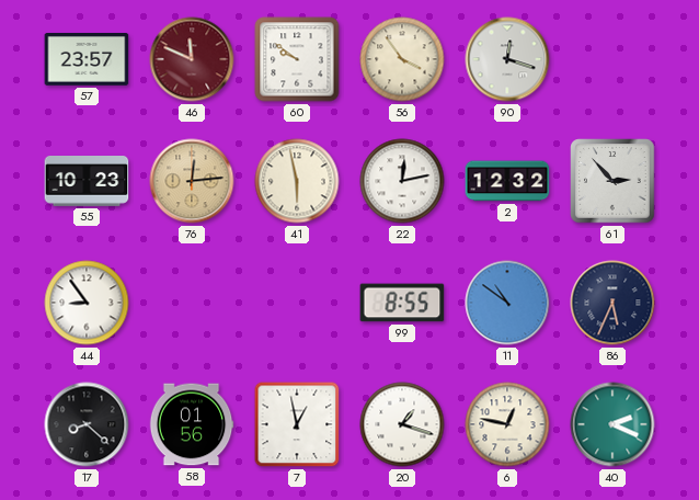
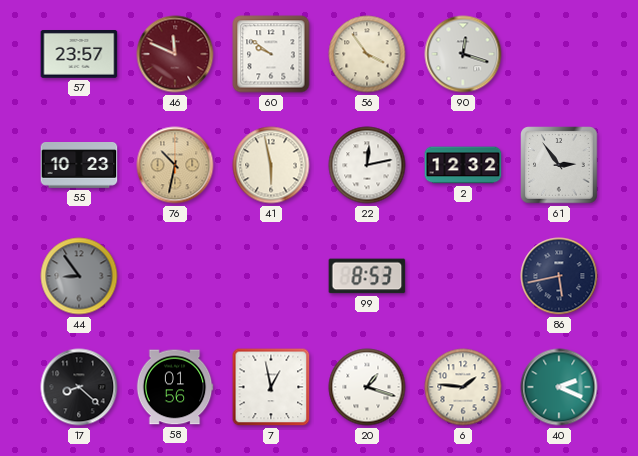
76: 12:14 -> 10:32 (175, 165)
61: 2:53 -> 2:54 (559, 165)
44 dial: white -> grey (79, 276)
99: 8:55 -> 8:53 (367, 276)
11: 10:51 -> none (507, 303)
86: 5:34 -> 5:43 (559, 276)
6: 12:47 -> 1:46 (463, 387)
